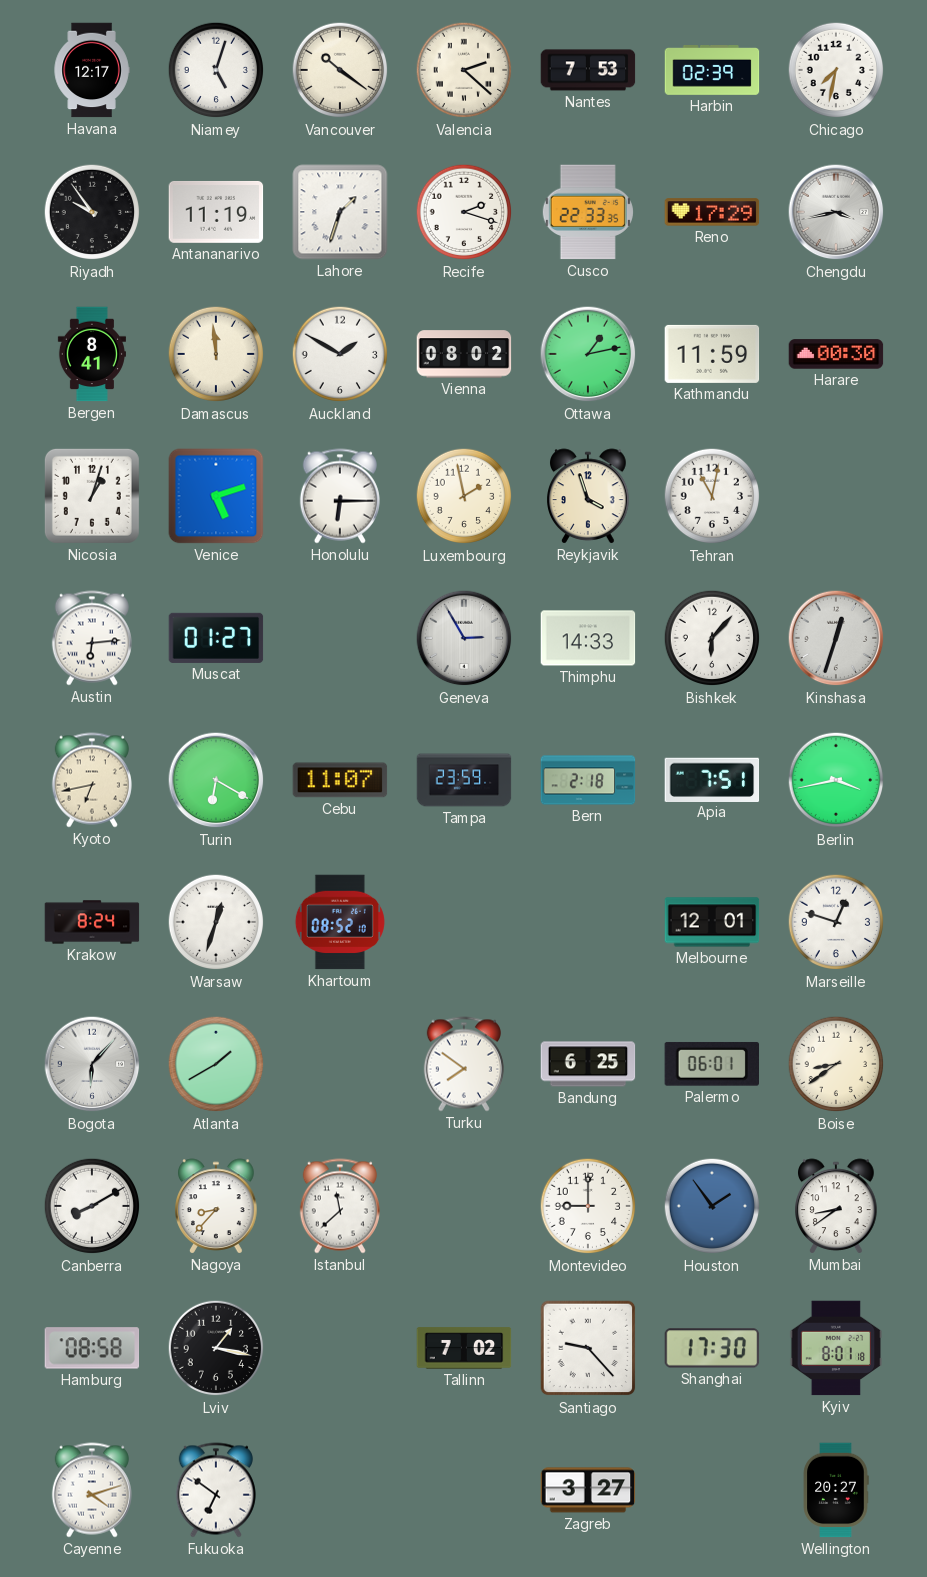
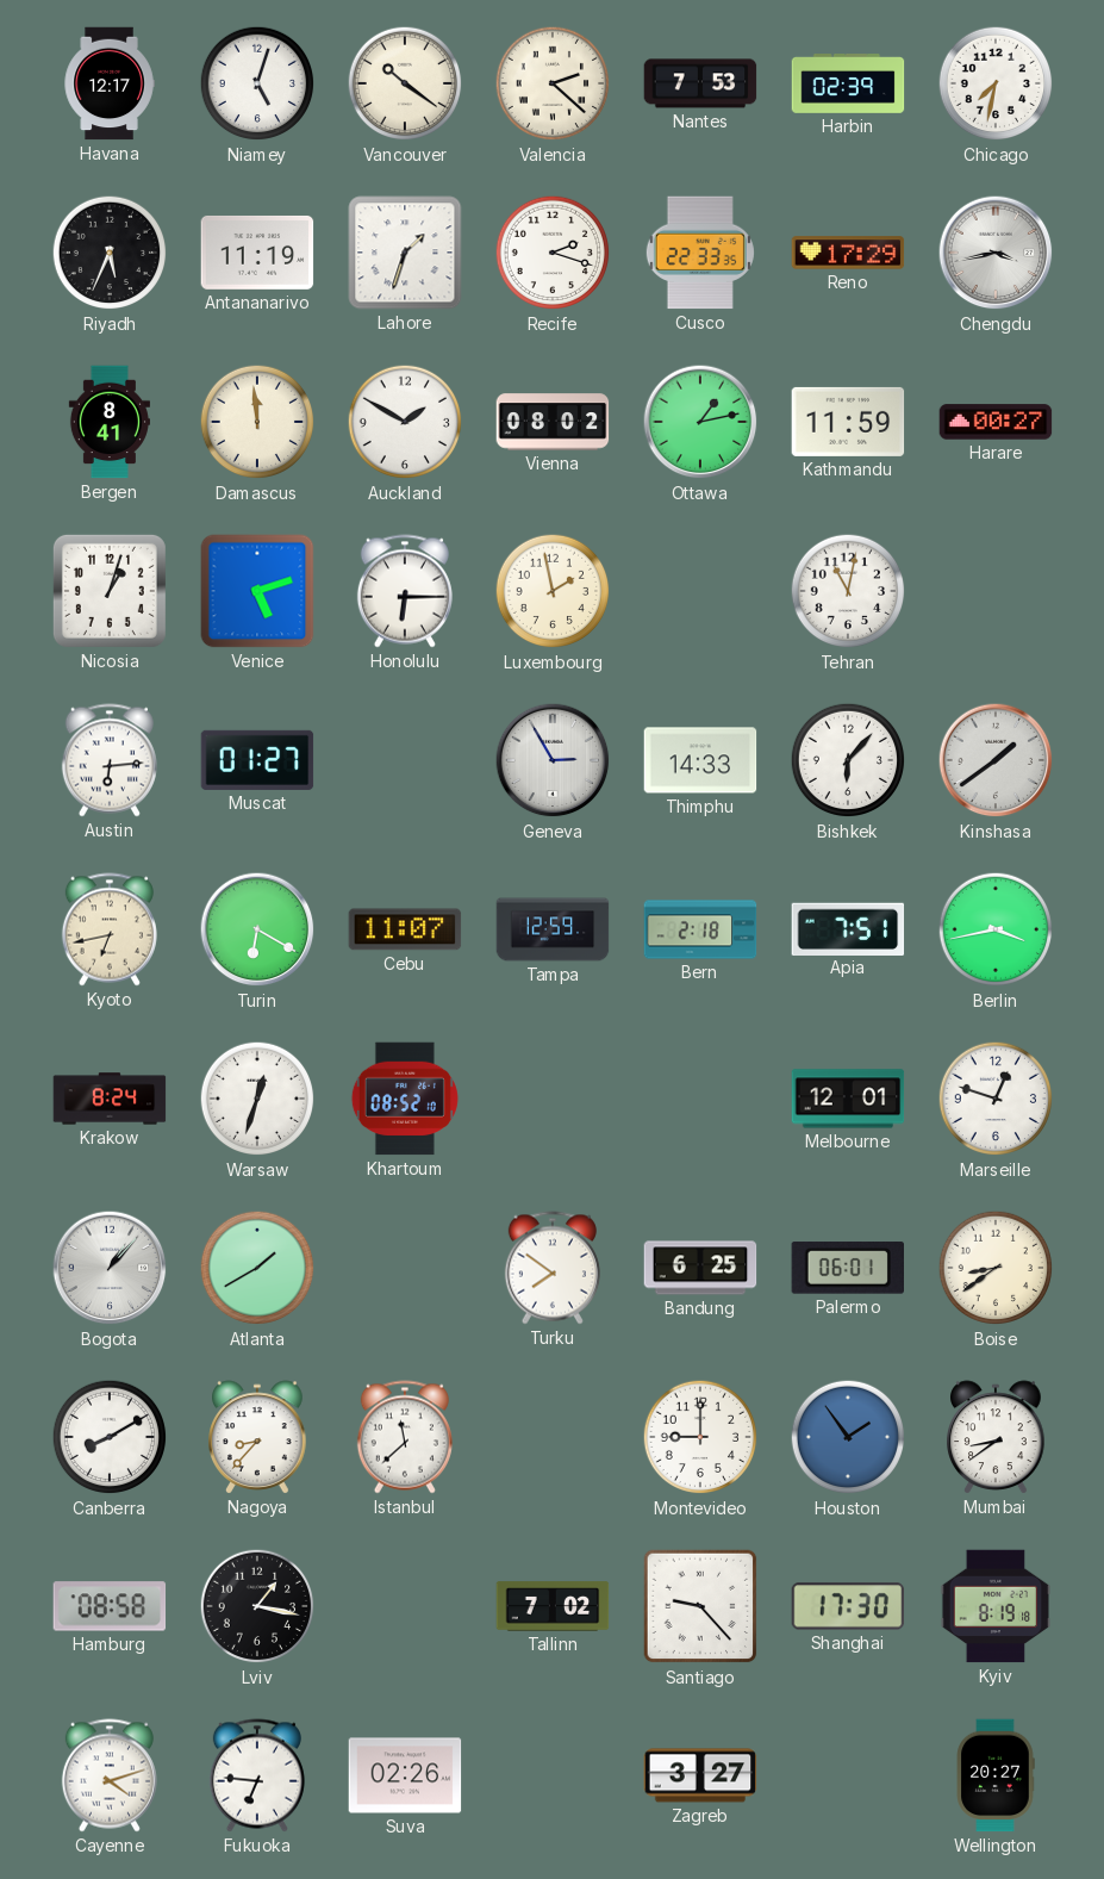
Riyadh: 9:54 -> 5:34 (110, 253)
Harare: 00:30 -> 00:27 (996, 422)
Reykjavik: 3:57 -> none (588, 496)
Kinshasa: 12:33 -> 1:39 (996, 760)
Tampa: 23:59 -> 12:59 (553, 929)
Bogota: 6:07 -> 1:07 (110, 1268)
Kyiv: 8:01 -> 8:19 (996, 1606)
Fukuoka: 6:51 -> 6:46 (257, 1775)
Suva: none -> 02:26 (405, 1775)
